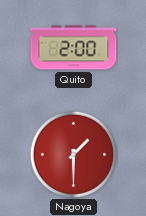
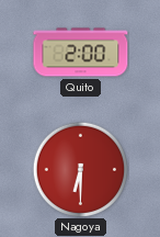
Nagoya: 1:30 -> 6:30 (80, 169)
